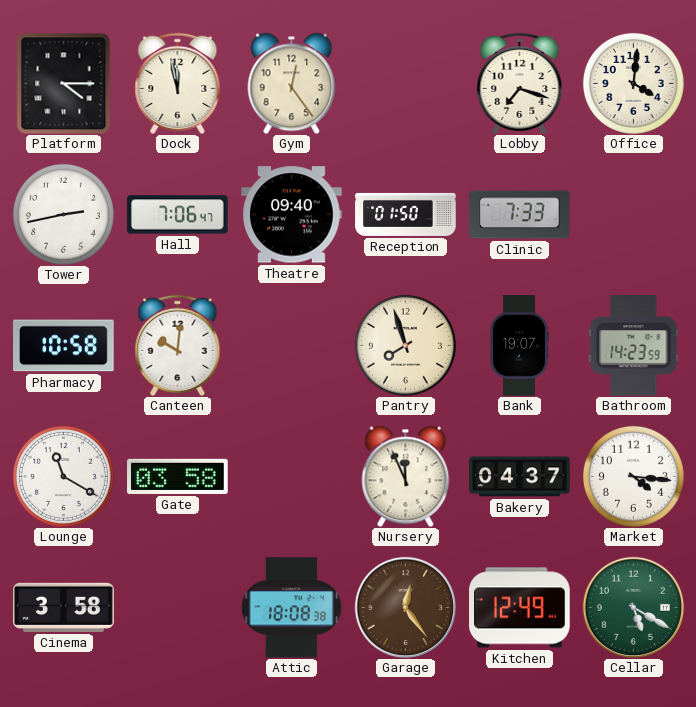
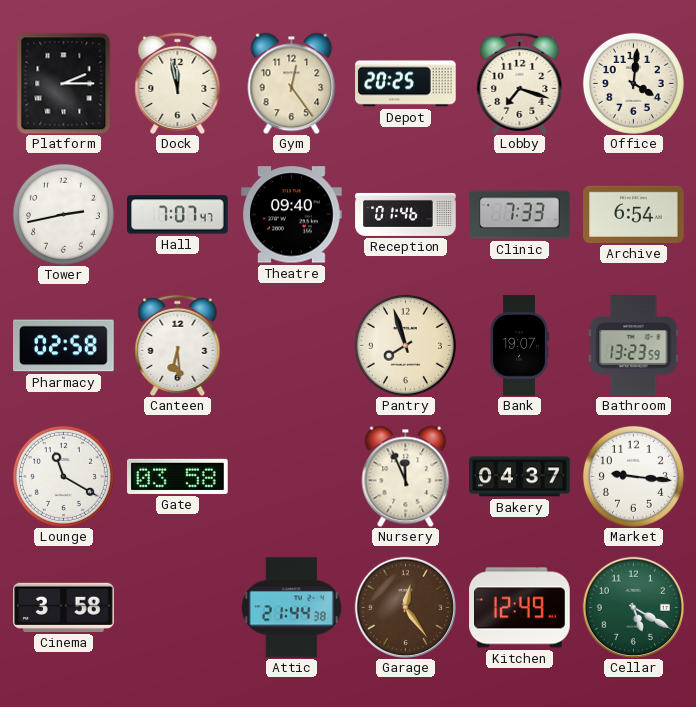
Platform: 4:15 -> 2:15 (64, 83)
Depot: none -> 20:25 (406, 84)
Hall: 7:06 -> 7:07 (178, 215)
Reception: 01:50 -> 01:46 (406, 214)
Archive: none -> 6:54 (634, 214)
Pharmacy: 10:58 -> 02:58 (64, 346)
Canteen: 10:01 -> 6:29 (178, 345)
Bathroom: 14:23 -> 13:23 (634, 346)
Market: 4:16 -> 9:16 (633, 476)
Attic: 18:08 -> 21:44 (291, 608)
